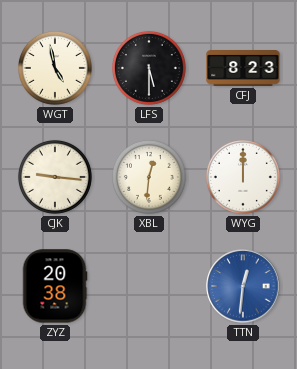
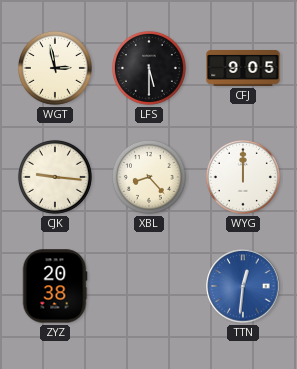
WGT: 4:58 -> 2:58 (55, 68)
CFJ: 8:23 -> 9:05 (243, 69)
XBL: 12:31 -> 8:23 (149, 177)
